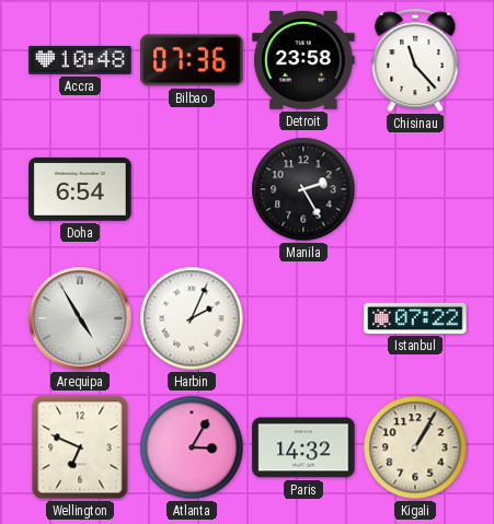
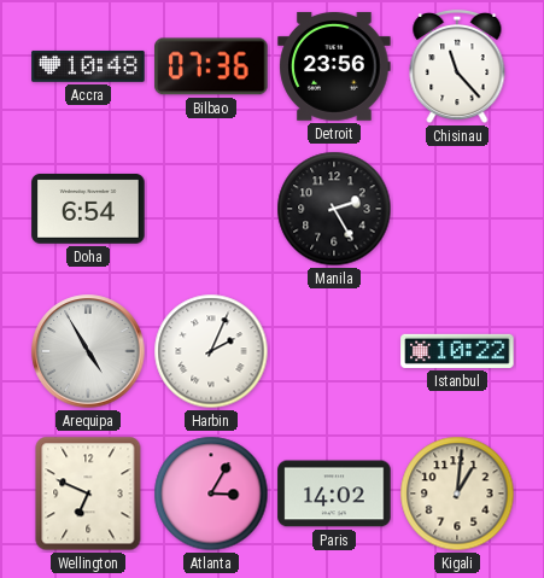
Detroit: 23:58 -> 23:56 (334, 66)
Istanbul: 07:22 -> 10:22 (457, 351)
Paris: 14:32 -> 14:02 (334, 494)
Kigali: 1:05 -> 1:01 (457, 494)
